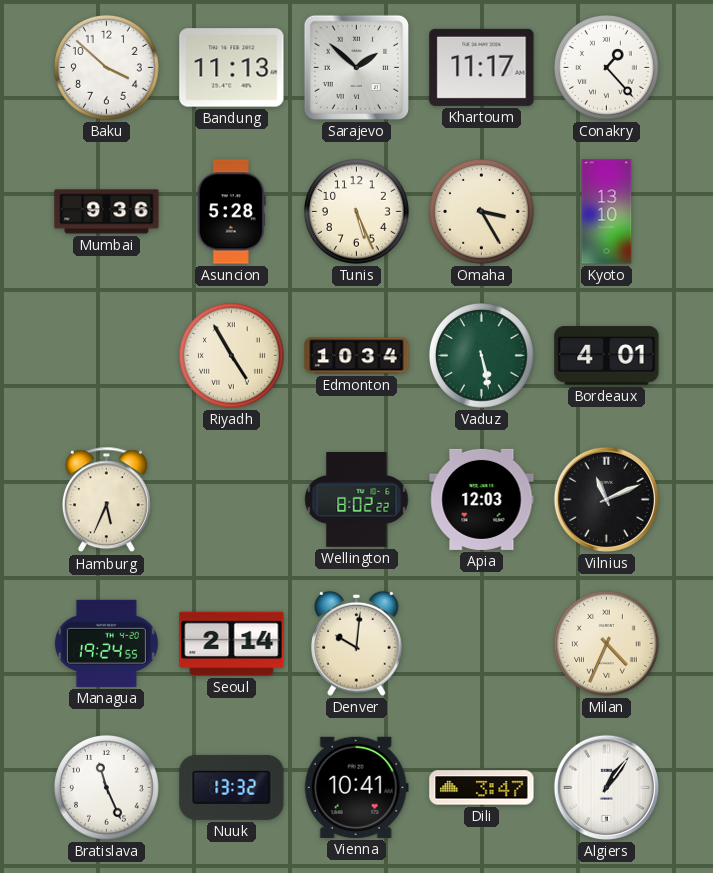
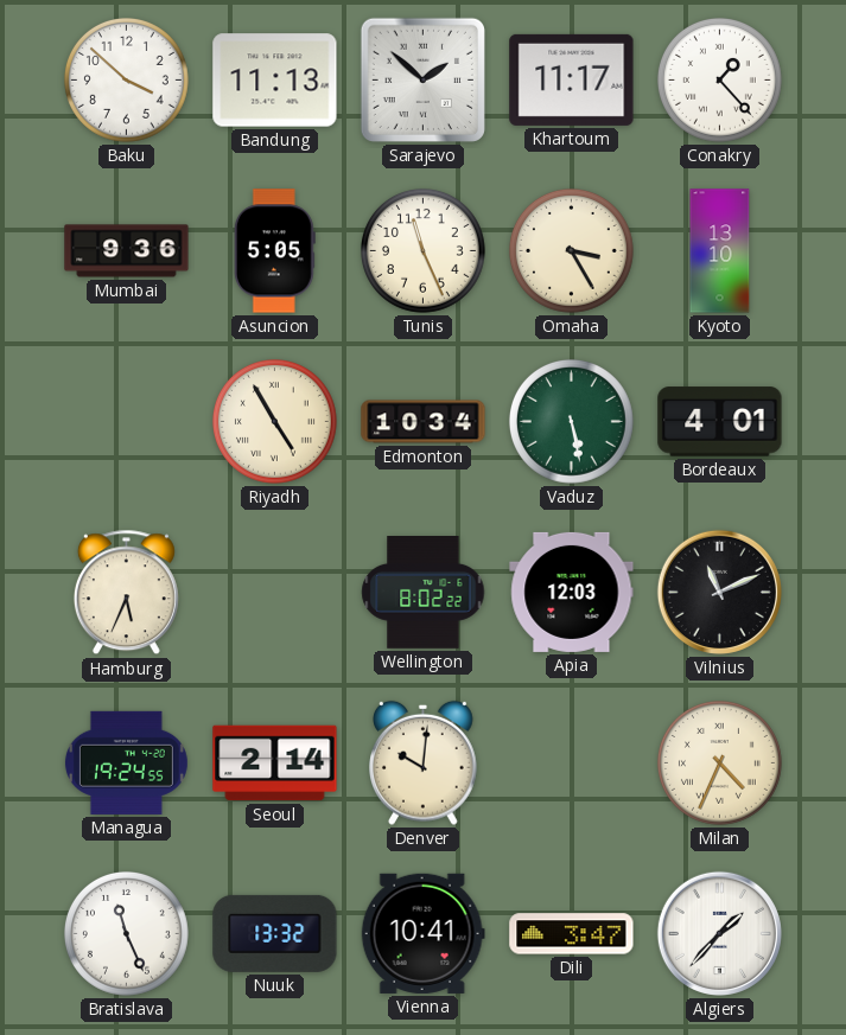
Asuncion: 5:28 -> 5:05 (274, 251)
Tunis: 5:26 -> 11:26 (422, 250)
Algiers: 1:06 -> 1:37 (719, 933)
